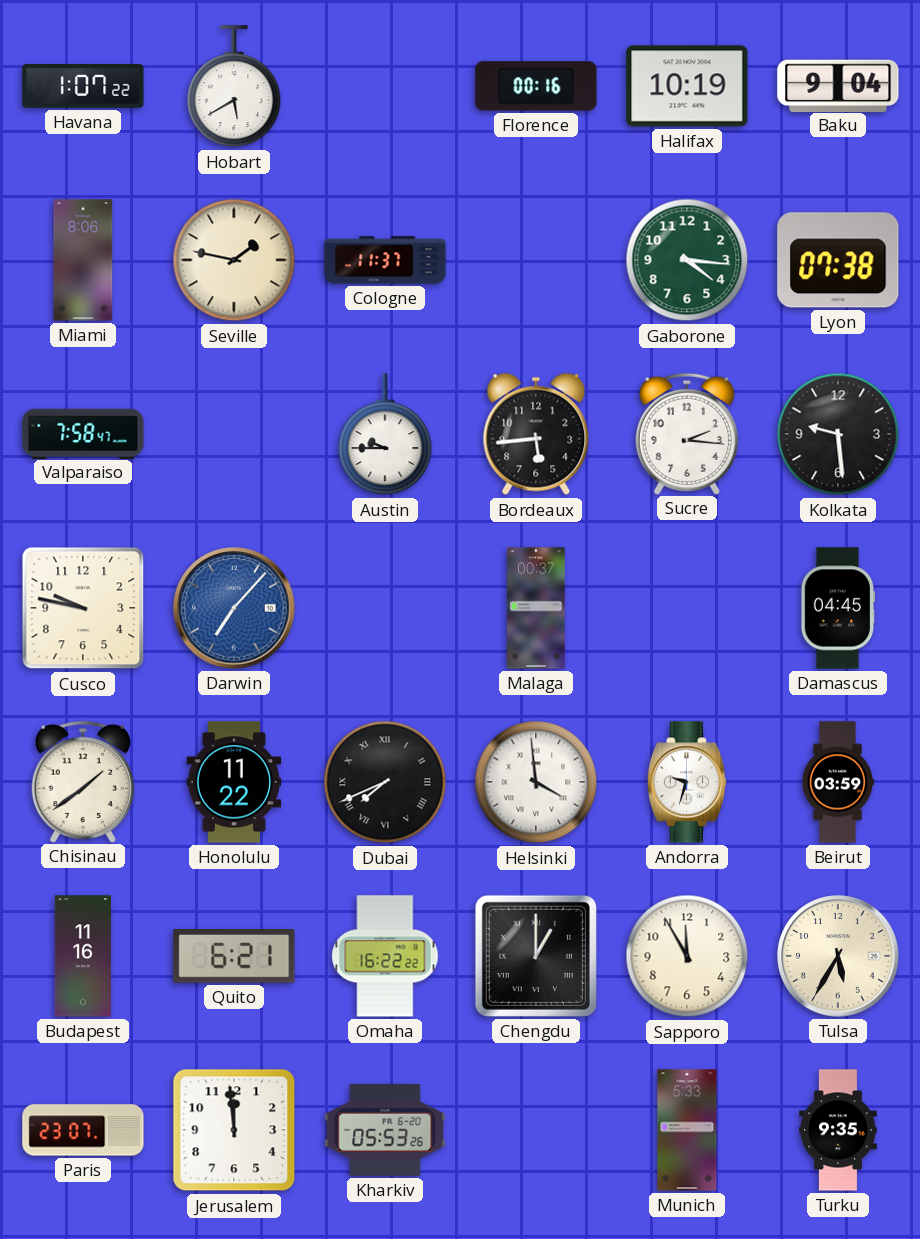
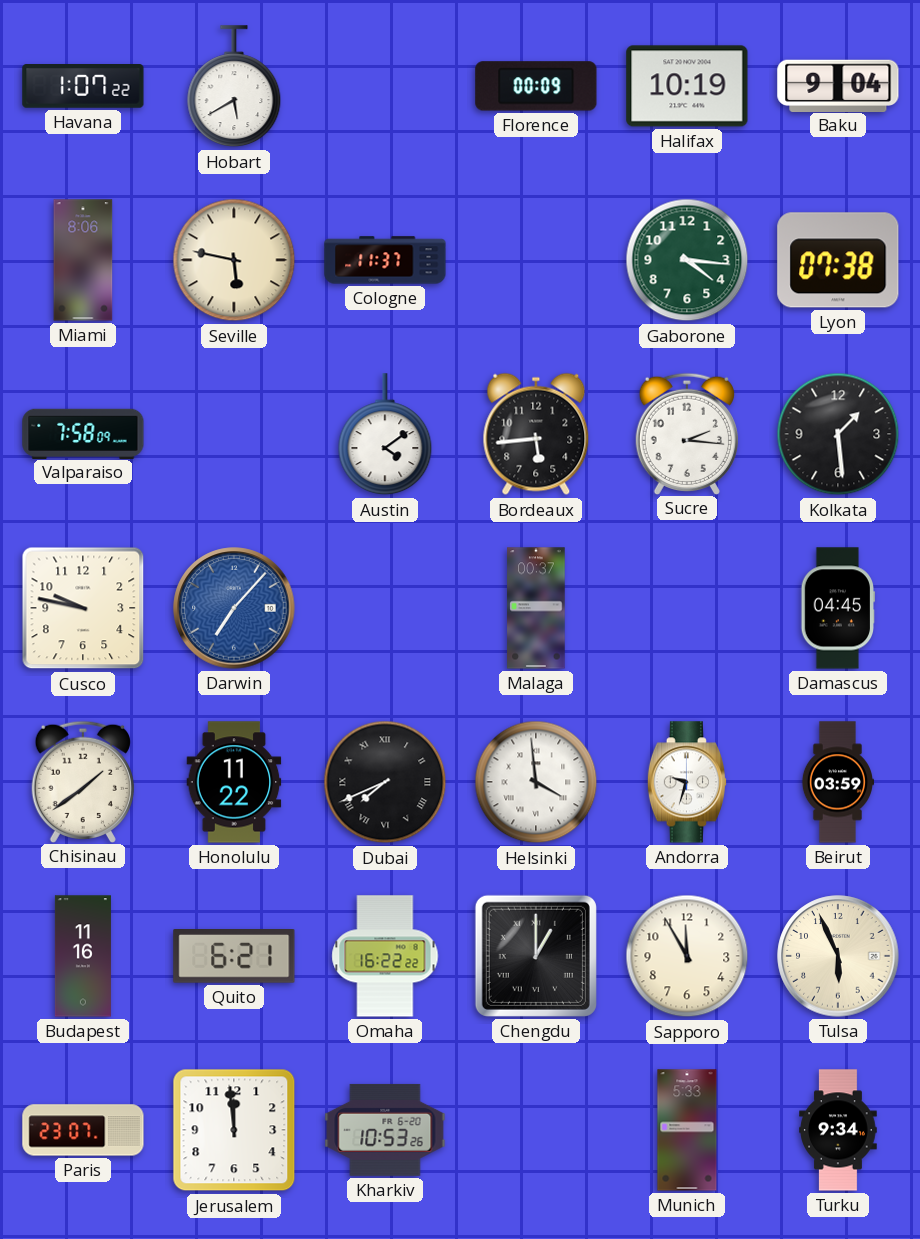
Florence: 00:16 -> 00:09 (536, 86)
Seville: 1:47 -> 5:47 (234, 260)
Valparaiso: 7:58:47 -> 7:58:09 (83, 433)
Austin: 9:45 -> 4:09 (385, 435)
Kolkata: 9:29 -> 1:29 (838, 434)
Tulsa: 5:35 -> 5:56 (838, 956)
Kharkiv: 05:53 -> 10:53 (385, 1130)
Turku: 9:35 -> 9:34 (838, 1130)
